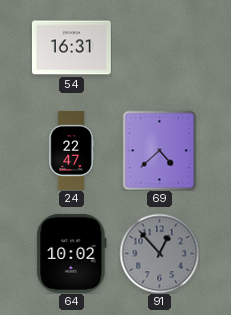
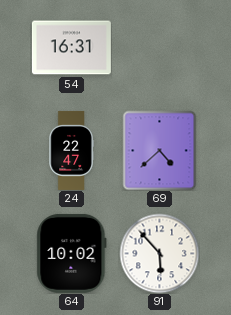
91: 12:53 -> 5:53 (159, 253)
91 dial: grey -> white (159, 253)
